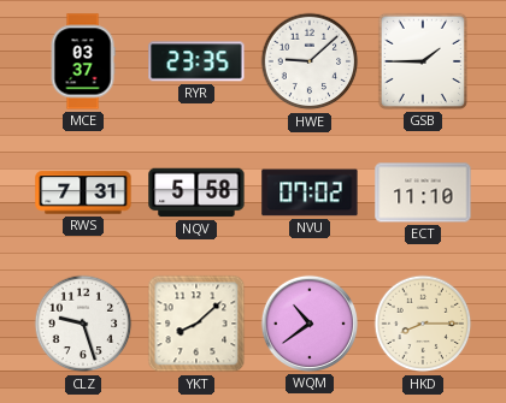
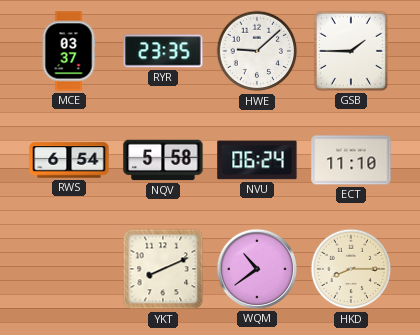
RWS: 7:31 -> 6:54 (69, 160)
NVU: 07:02 -> 06:24 (257, 160)
CLZ: 9:27 -> none (83, 324)
YKT: 8:08 -> 8:11 (163, 269)
